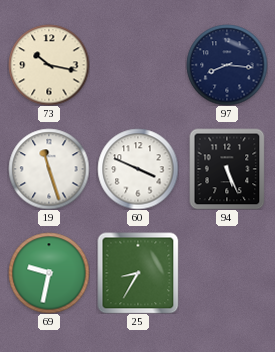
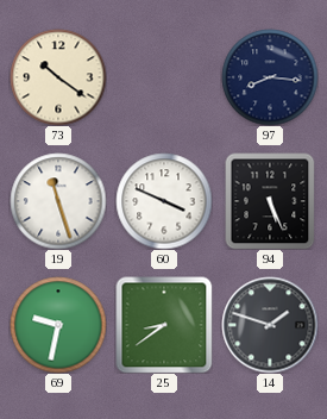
73: 10:17 -> 10:21 (58, 77)
25: 8:35 -> 8:39 (164, 325)
14: none -> 1:48 (270, 325)
